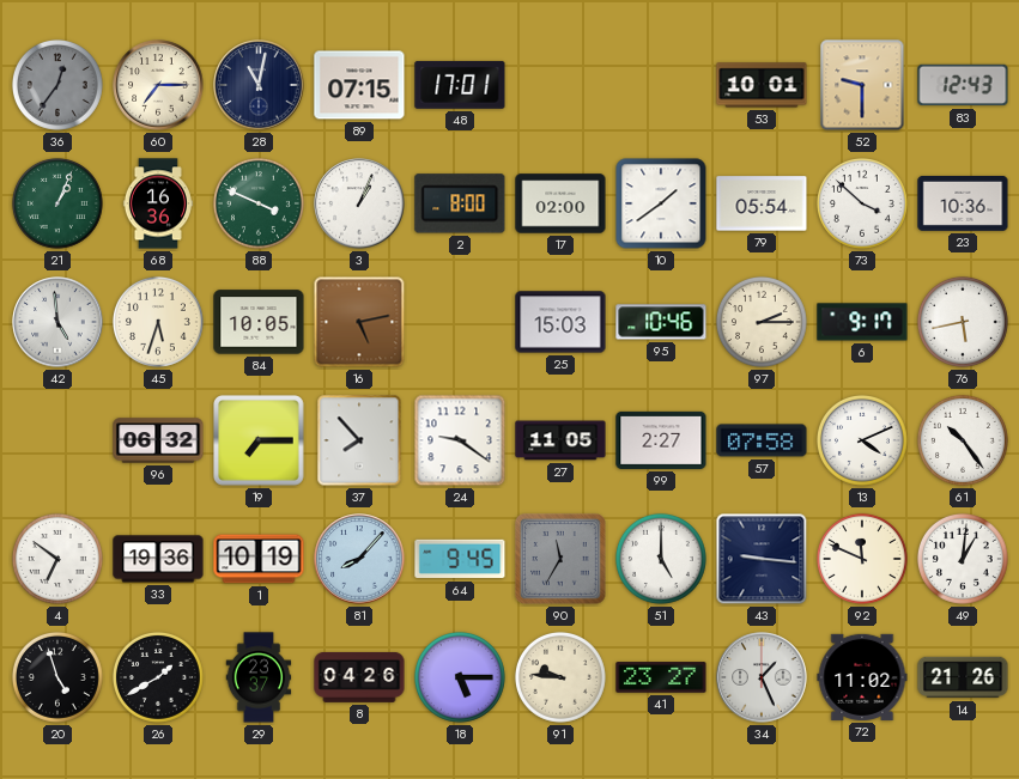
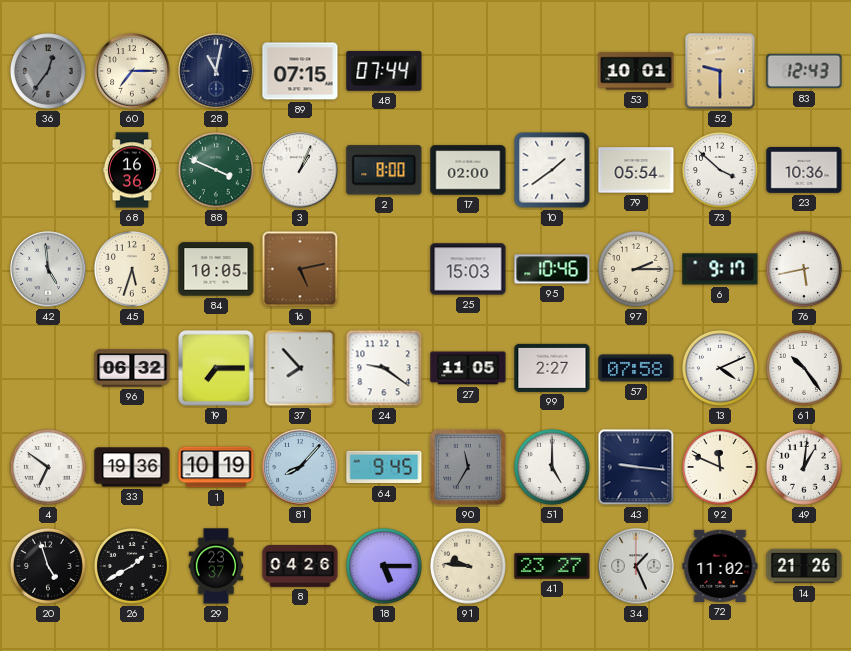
48: 17:01 -> 07:44 (384, 71)
21: 1:04 -> none (57, 203)
